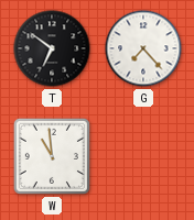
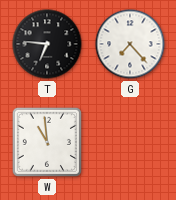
T: 6:51 -> 6:46 (47, 44)
